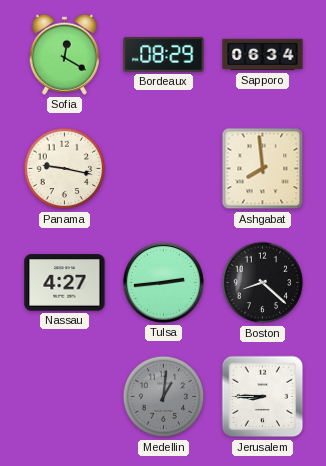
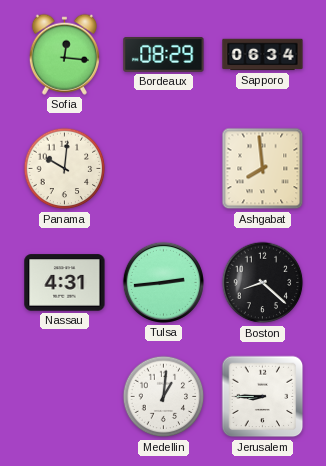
Sofia: 12:20 -> 12:16 (64, 54)
Panama: 9:17 -> 10:01 (65, 169)
Nassau: 4:27 -> 4:31 (65, 283)
Medellin dial: grey -> white (164, 397)
